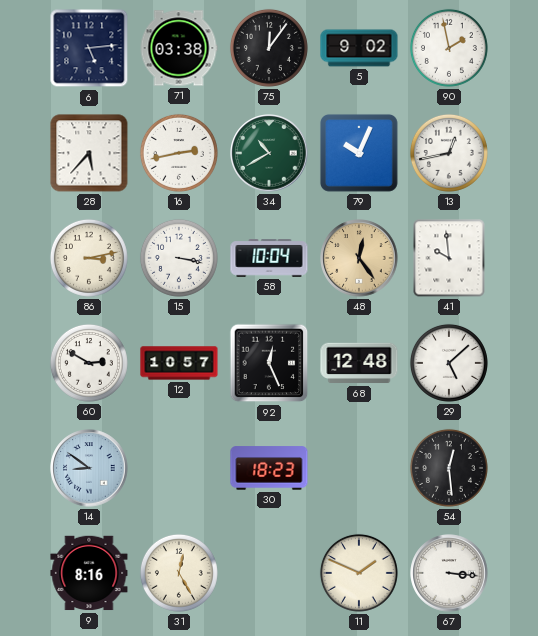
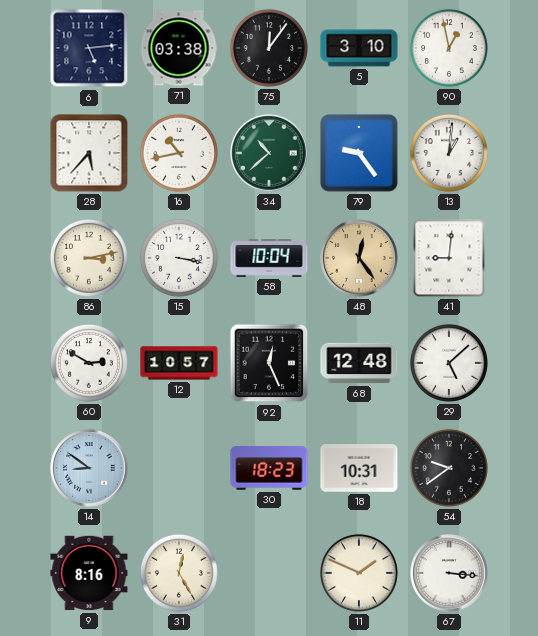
5: 9:02 -> 3:10 (359, 48)
90: 1:58 -> 12:58 (449, 48)
16: 2:43 -> 10:43 (179, 153)
34: 10:40 -> 10:38 (269, 153)
79: 10:04 -> 9:24 (359, 153)
13: 12:43 -> 1:01 (449, 153)
41: 9:59 -> 9:01 (449, 258)
18: none -> 10:31 (359, 468)
54: 12:29 -> 9:39 (449, 468)
